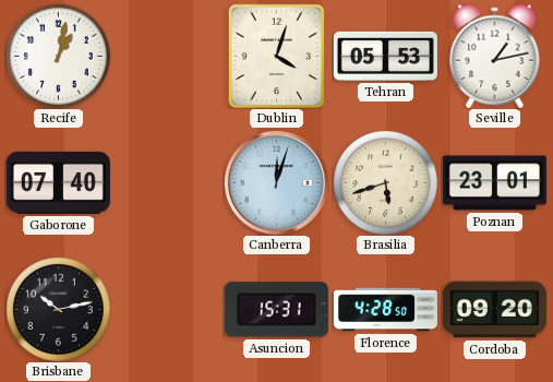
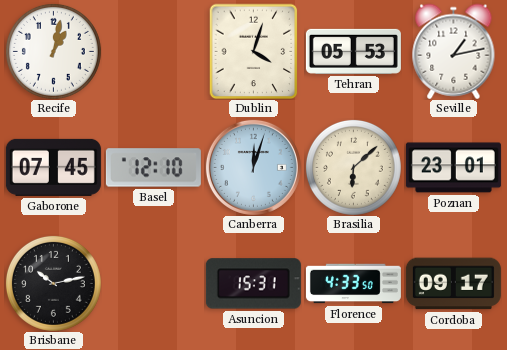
Gaborone: 07:40 -> 07:45 (53, 167)
Basel: none -> 12:10 (153, 168)
Brasilia: 5:42 -> 6:08 (353, 167)
Florence: 4:28 -> 4:33 (353, 284)
Cordoba: 09:20 -> 09:17 (453, 284)
